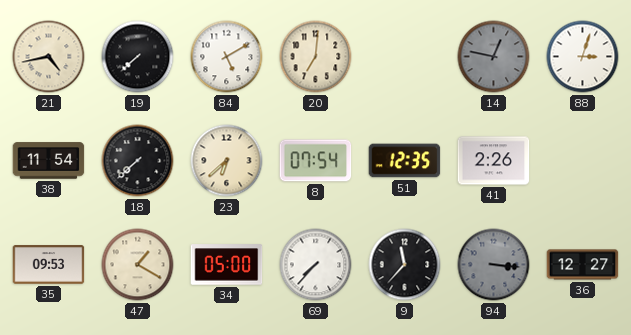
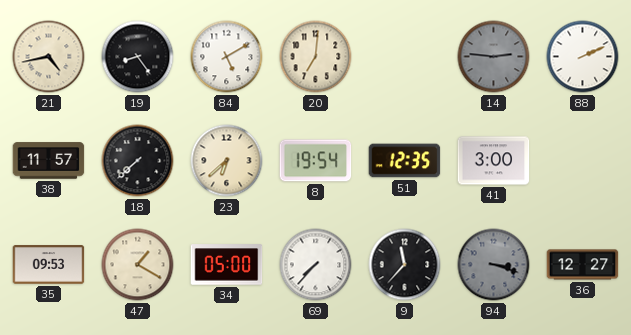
19: 7:38 -> 8:24 (138, 57)
14: 12:47 -> 2:46 (494, 57)
88: 3:03 -> 2:11 (583, 57)
38: 11:54 -> 11:57 (49, 161)
8: 07:54 -> 19:54 (316, 161)
41: 2:26 -> 3:00 (494, 161)
94: 3:16 -> 3:18 (494, 265)
